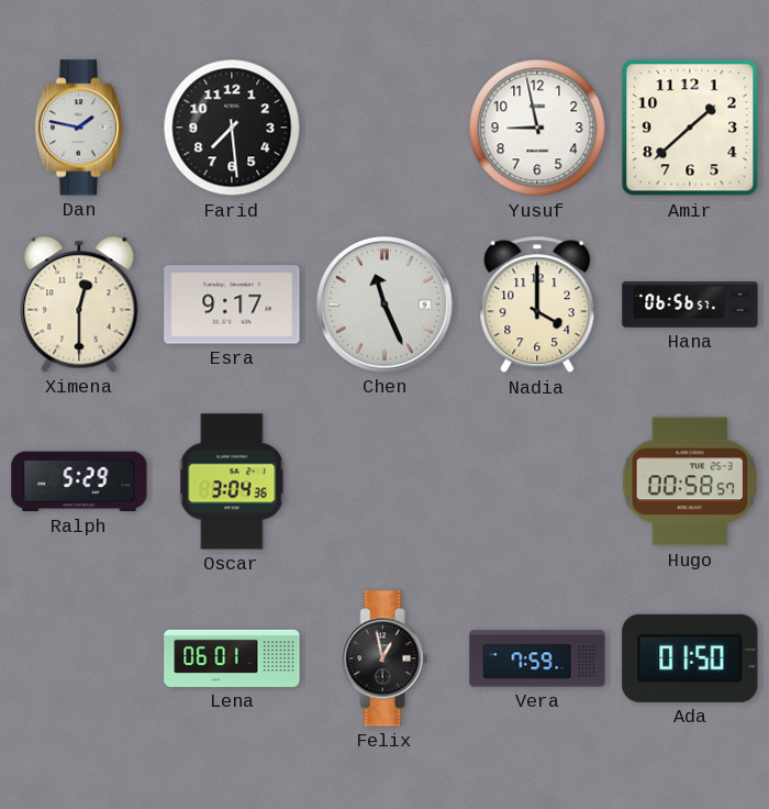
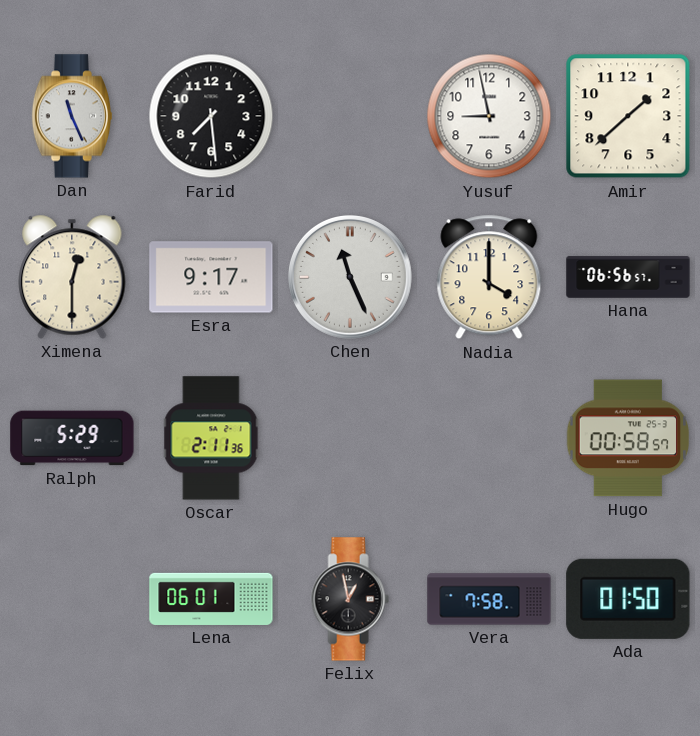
Dan: 1:47 -> 11:26 (71, 116)
Oscar: 3:04 -> 2:11 (211, 438)
Vera: 7:59 -> 7:58 (489, 599)
